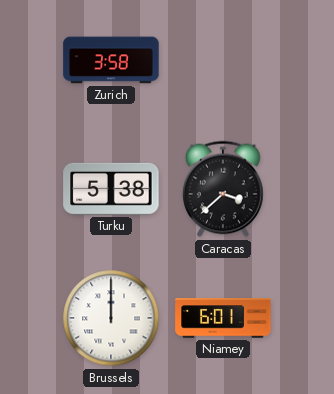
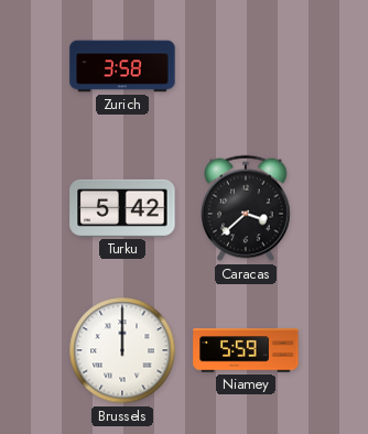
Turku: 5:38 -> 5:42 (122, 208)
Niamey: 6:01 -> 5:59 (246, 350)
